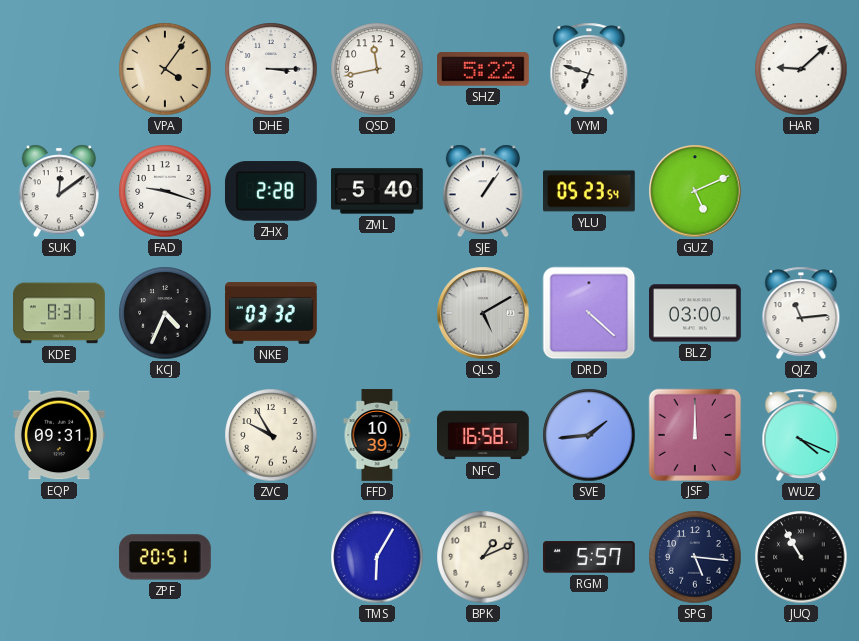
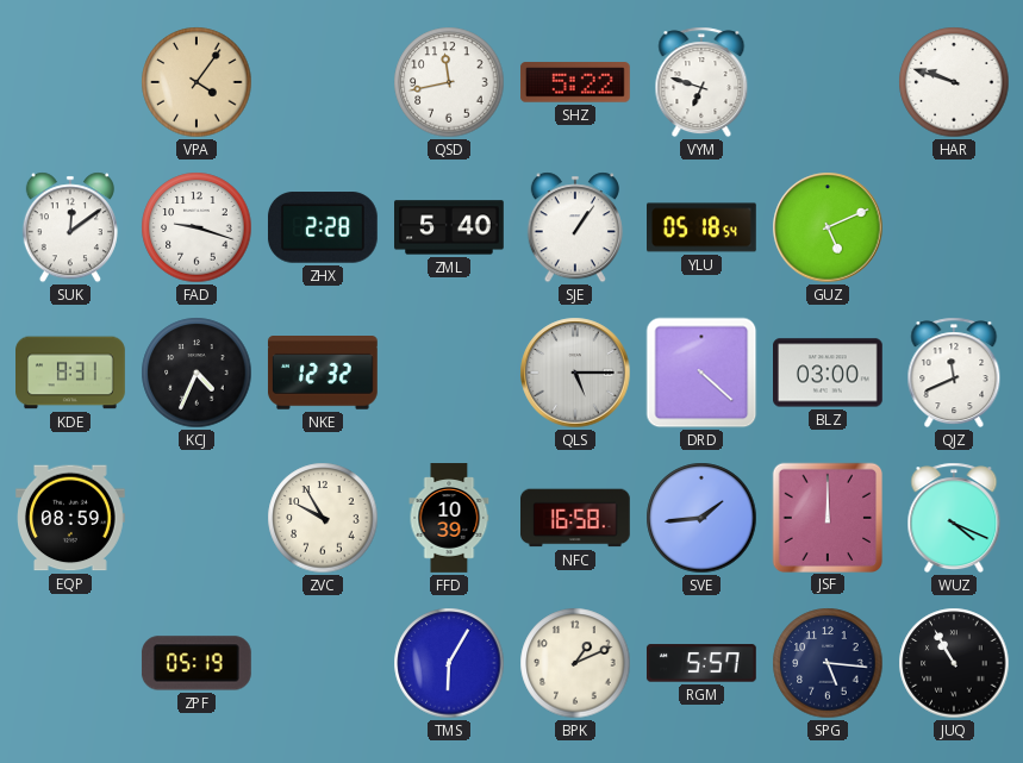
DHE: 3:15 -> none (271, 69)
HAR: 9:08 -> 9:48 (954, 82)
YLU: 05:23 -> 05:18 (703, 227)
NKE: 03:32 -> 12:32 (323, 374)
QLS: 5:10 -> 5:15 (575, 373)
QJZ: 11:14 -> 11:41 (954, 373)
EQP: 09:31 -> 08:59 (71, 518)
ZPF: 20:51 -> 05:19 (197, 663)
